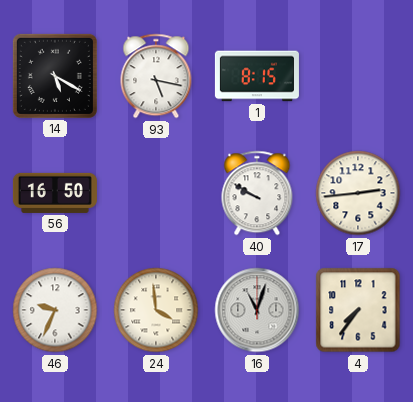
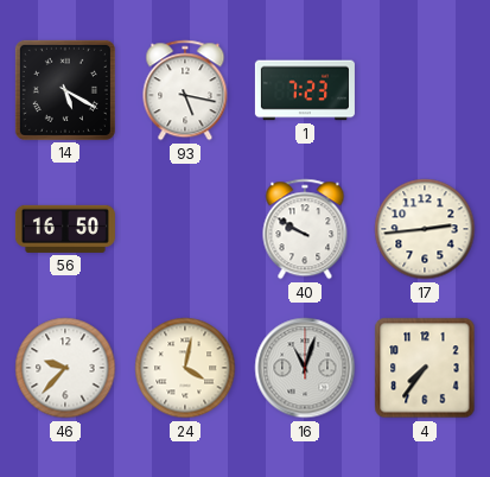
1: 8:15 -> 7:23 (305, 90)
46: 9:34 -> 9:37 (65, 368)
24: 3:59 -> 4:02 (185, 368)
